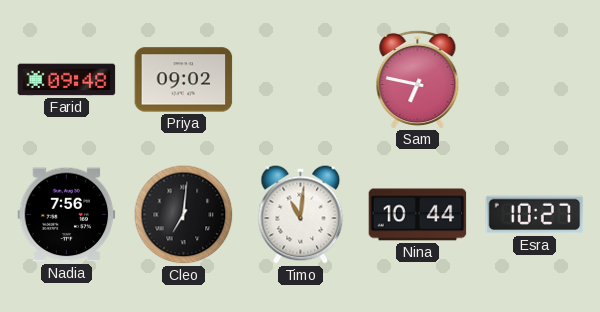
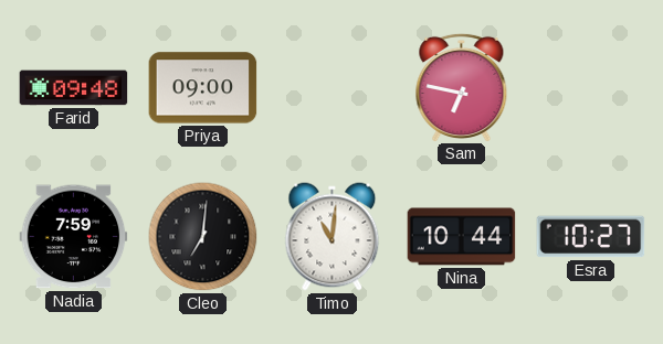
Priya: 09:02 -> 09:00 (203, 88)
Nadia: 7:56 -> 7:59 (74, 237)
